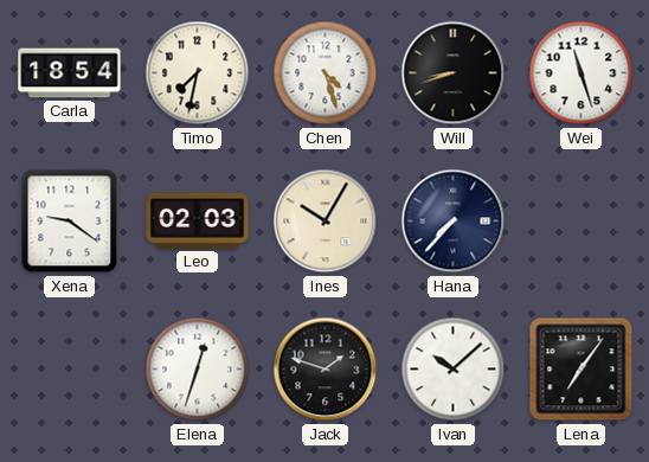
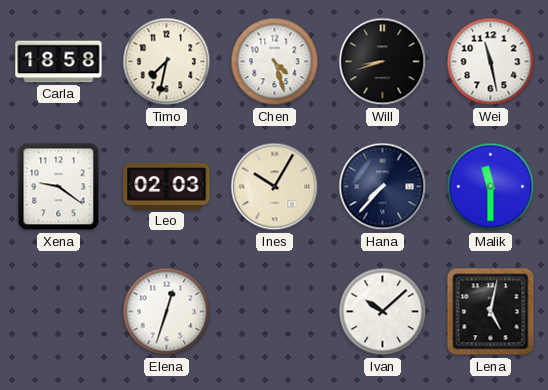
Carla: 18:54 -> 18:58 (59, 62)
Wei: 11:27 -> 11:28 (491, 62)
Malik: none -> 11:30 (491, 187)
Jack: 1:48 -> none (326, 370)
Lena: 7:06 -> 5:02 (491, 312)
